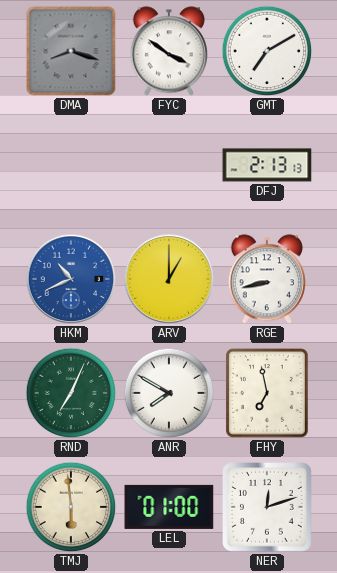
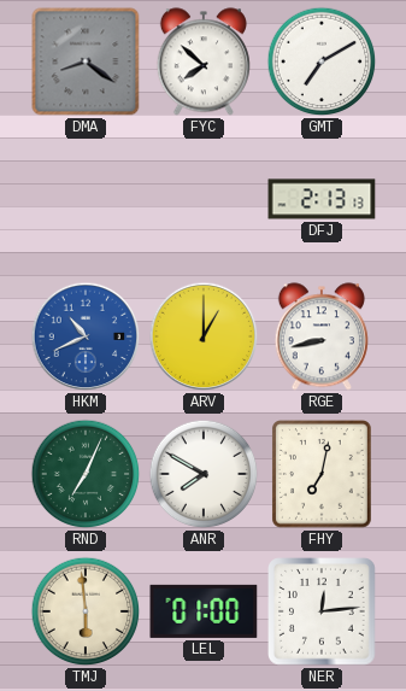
DMA: 8:18 -> 8:21 (86, 62)
FYC: 3:51 -> 7:52 (204, 62)
FHY: 6:58 -> 7:02 (323, 475)
NER: 12:12 -> 12:14 (323, 613)
